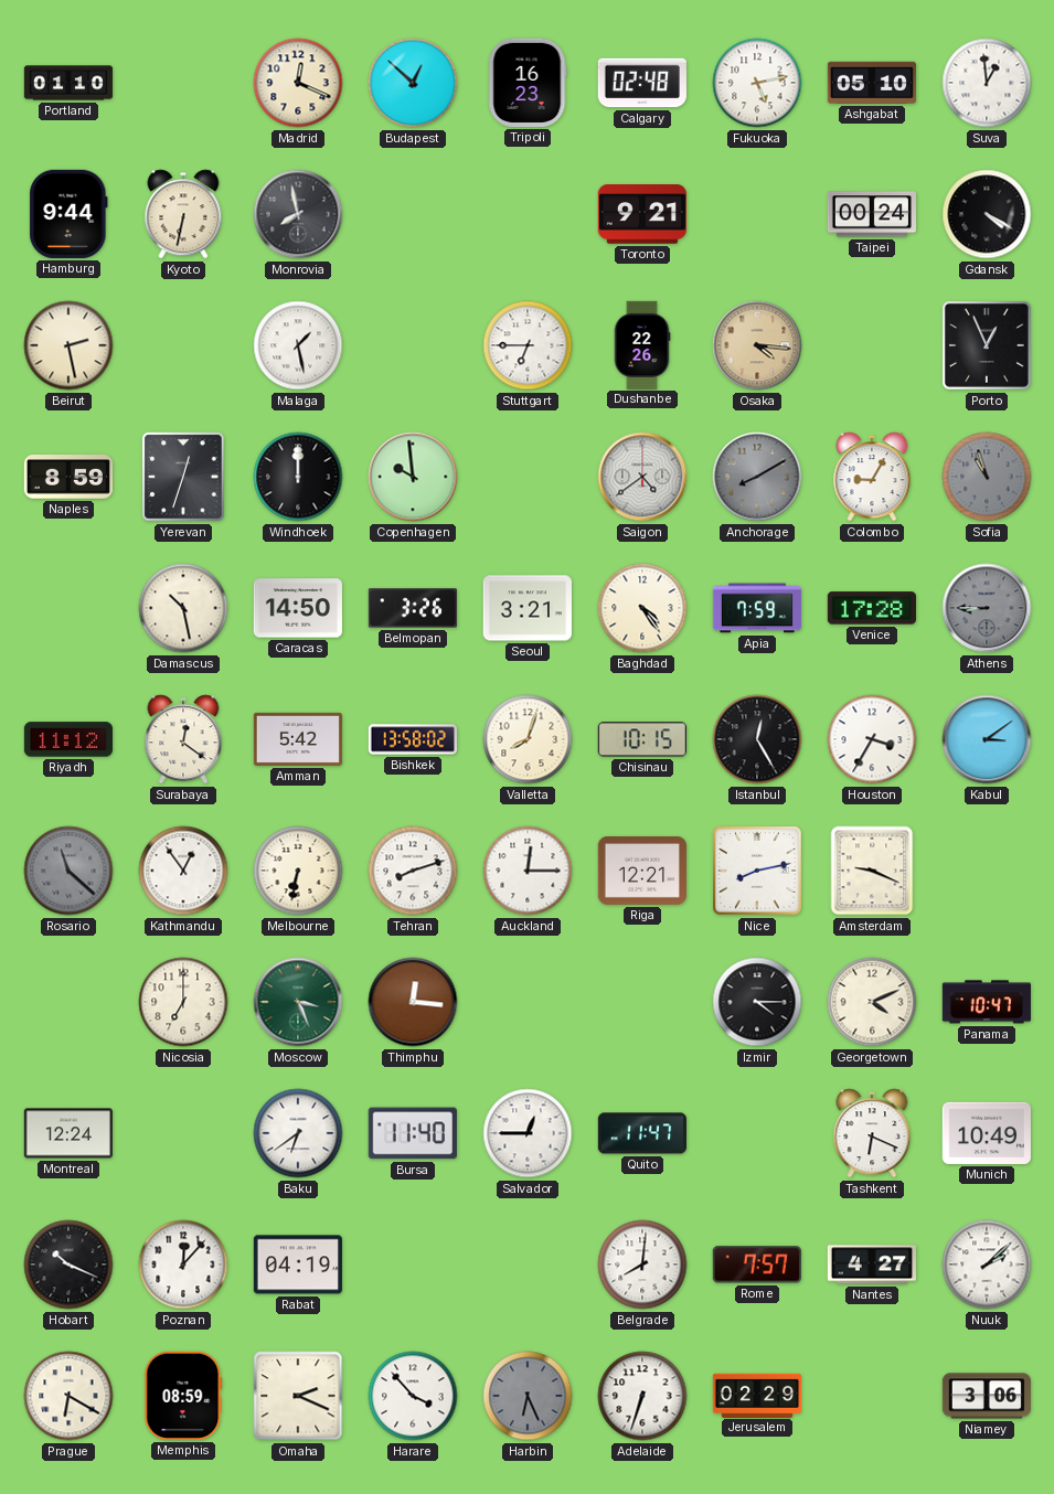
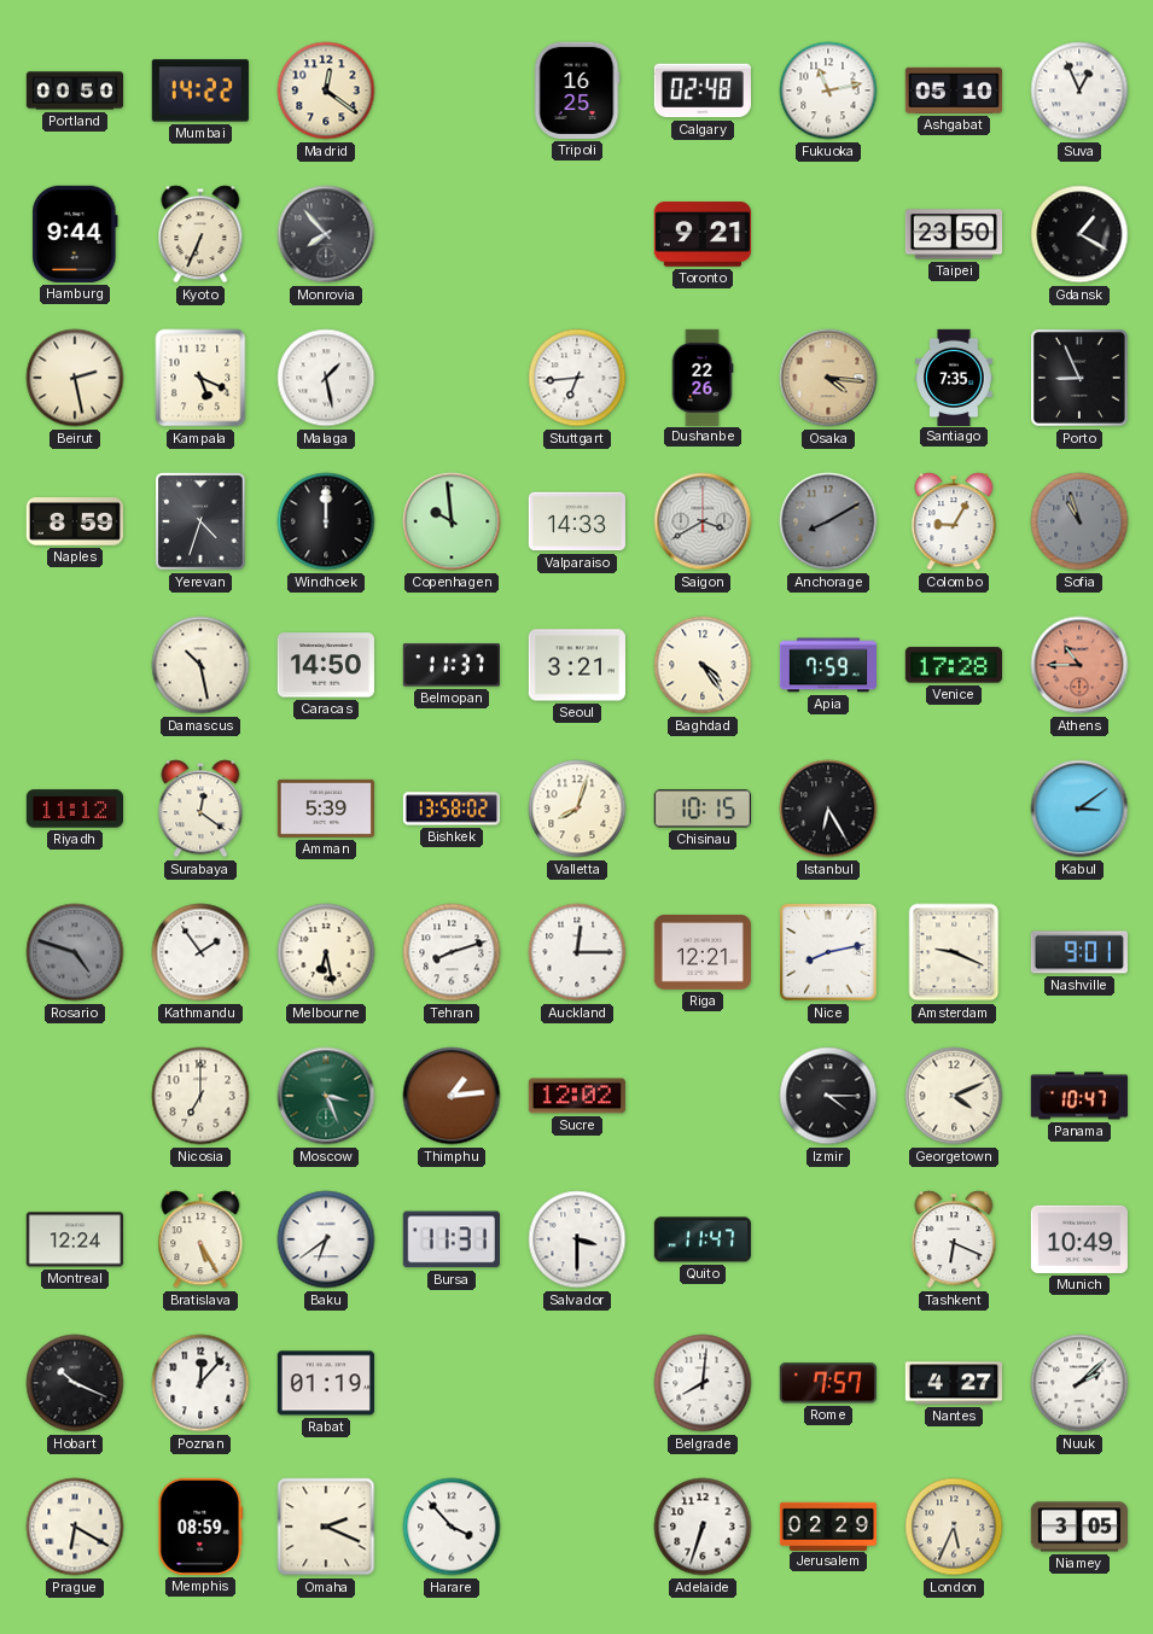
Portland: 01:10 -> 00:50 (75, 91)
Mumbai: none -> 14:22 (200, 91)
Madrid: 12:19 -> 12:21 (326, 91)
Budapest: 12:52 -> none (413, 83)
Tripoli: 16:23 -> 16:25 (577, 91)
Fukuoka: 5:13 -> 11:13 (828, 91)
Suva: 12:59 -> 12:56 (1079, 91)
Kyoto: 6:32 -> 6:34 (200, 234)
Monrovia: 7:58 -> 7:53 (326, 234)
Taipei: 00:24 -> 23:50 (953, 234)
Gdansk: 4:20 -> 1:20 (1079, 234)
Kampala: none -> 5:19 (200, 378)
Stuttgart: 6:45 -> 6:44 (577, 378)
Santiago: none -> 7:35 (954, 377)
Porto: 12:56 -> 8:56 (1081, 379)
Yerevan: 12:33 -> 4:33 (200, 521)
Valparaiso: none -> 14:33 (576, 521)
Saigon: 4:39 -> 3:40 (703, 521)
Belmopan: 3:26 -> 11:37 (450, 665)
Athens: 8:45 -> 10:45 (1079, 665)
Athens dial: grey -> salmon (1079, 665)
Amman: 5:42 -> 5:39 (326, 809)
Istanbul: 12:25 -> 6:25 (828, 809)
Houston: 3:35 -> none (872, 739)
Rosario: 11:22 -> 4:48 (75, 952)
Kathmandu: 12:54 -> 1:54 (200, 952)
Melbourne: 6:32 -> 6:28 (326, 952)
Nashville: none -> 9:01 (1079, 952)
Thimphu: 12:16 -> 1:14 (452, 1096)
Sucre: none -> 12:02 (577, 1096)
Bratislava: none -> 5:25 (200, 1239)
Bursa: 11:40 -> 11:31 (452, 1239)
Salvador: 12:45 -> 3:30 (577, 1239)
Rabat: 04:19 -> 01:19 (326, 1383)
Harbin: 6:26 -> none (528, 1396)
London: none -> 5:34 (954, 1527)
Niamey: 3:06 -> 3:05 (1079, 1527)
